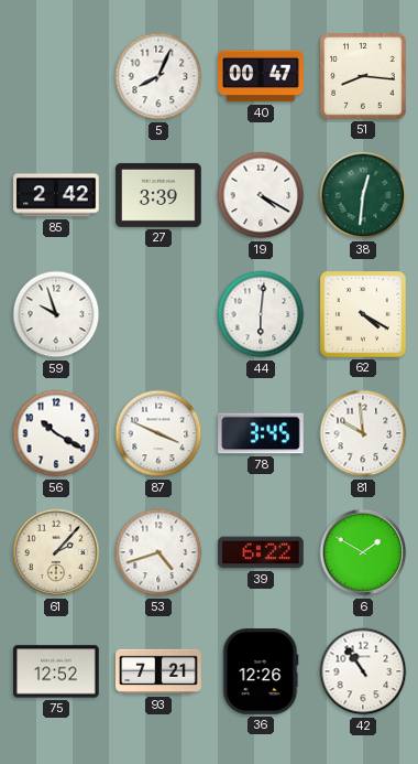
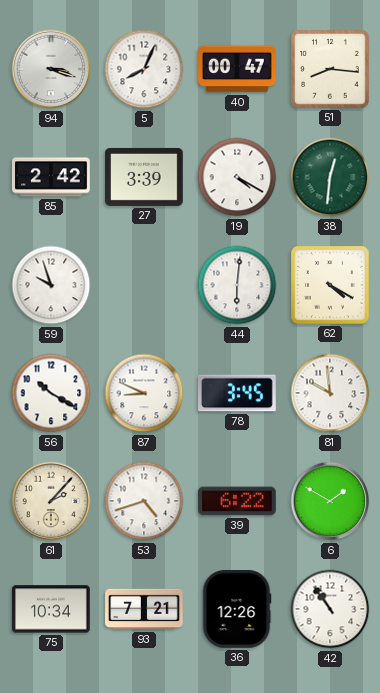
94: none -> 3:18 (51, 69)
87: 3:49 -> 8:49 (144, 393)
75: 12:52 -> 10:34 (51, 609)
